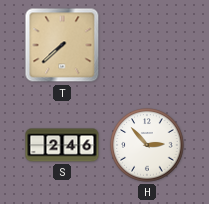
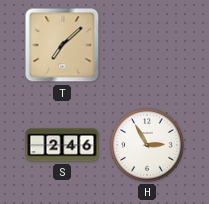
T: 7:38 -> 7:08 (62, 45)
H: 2:53 -> 2:55 (147, 145)
